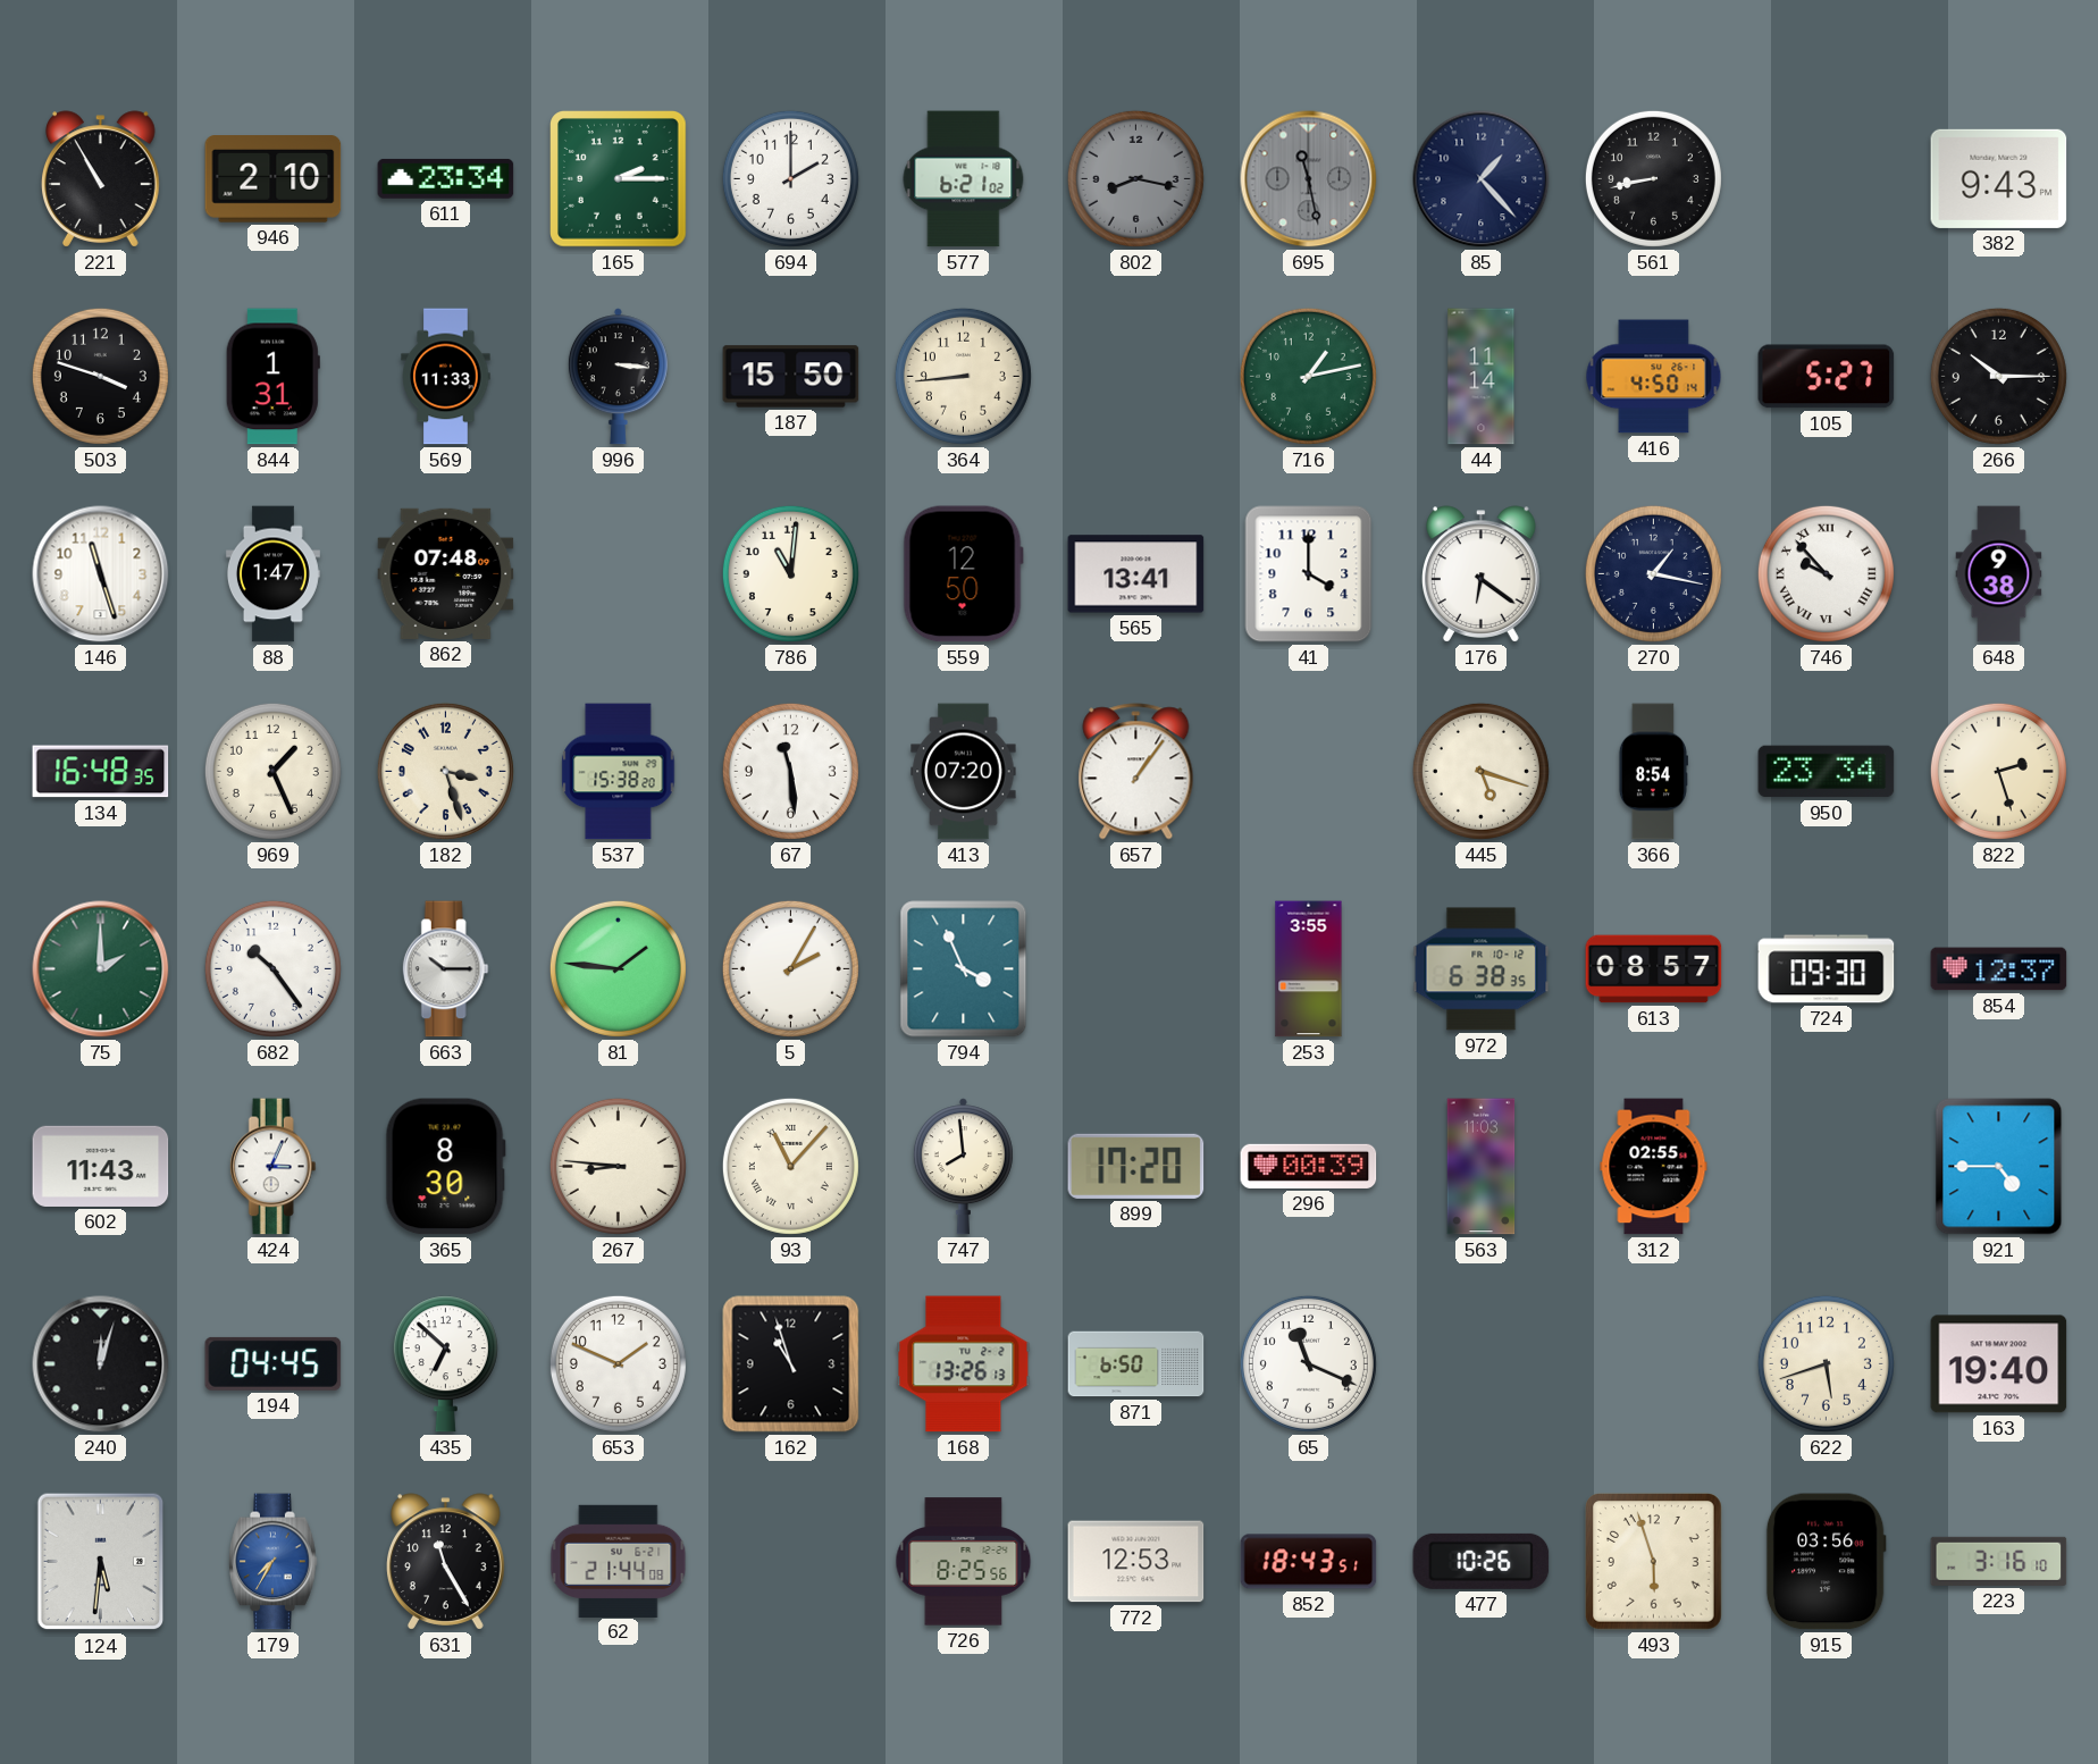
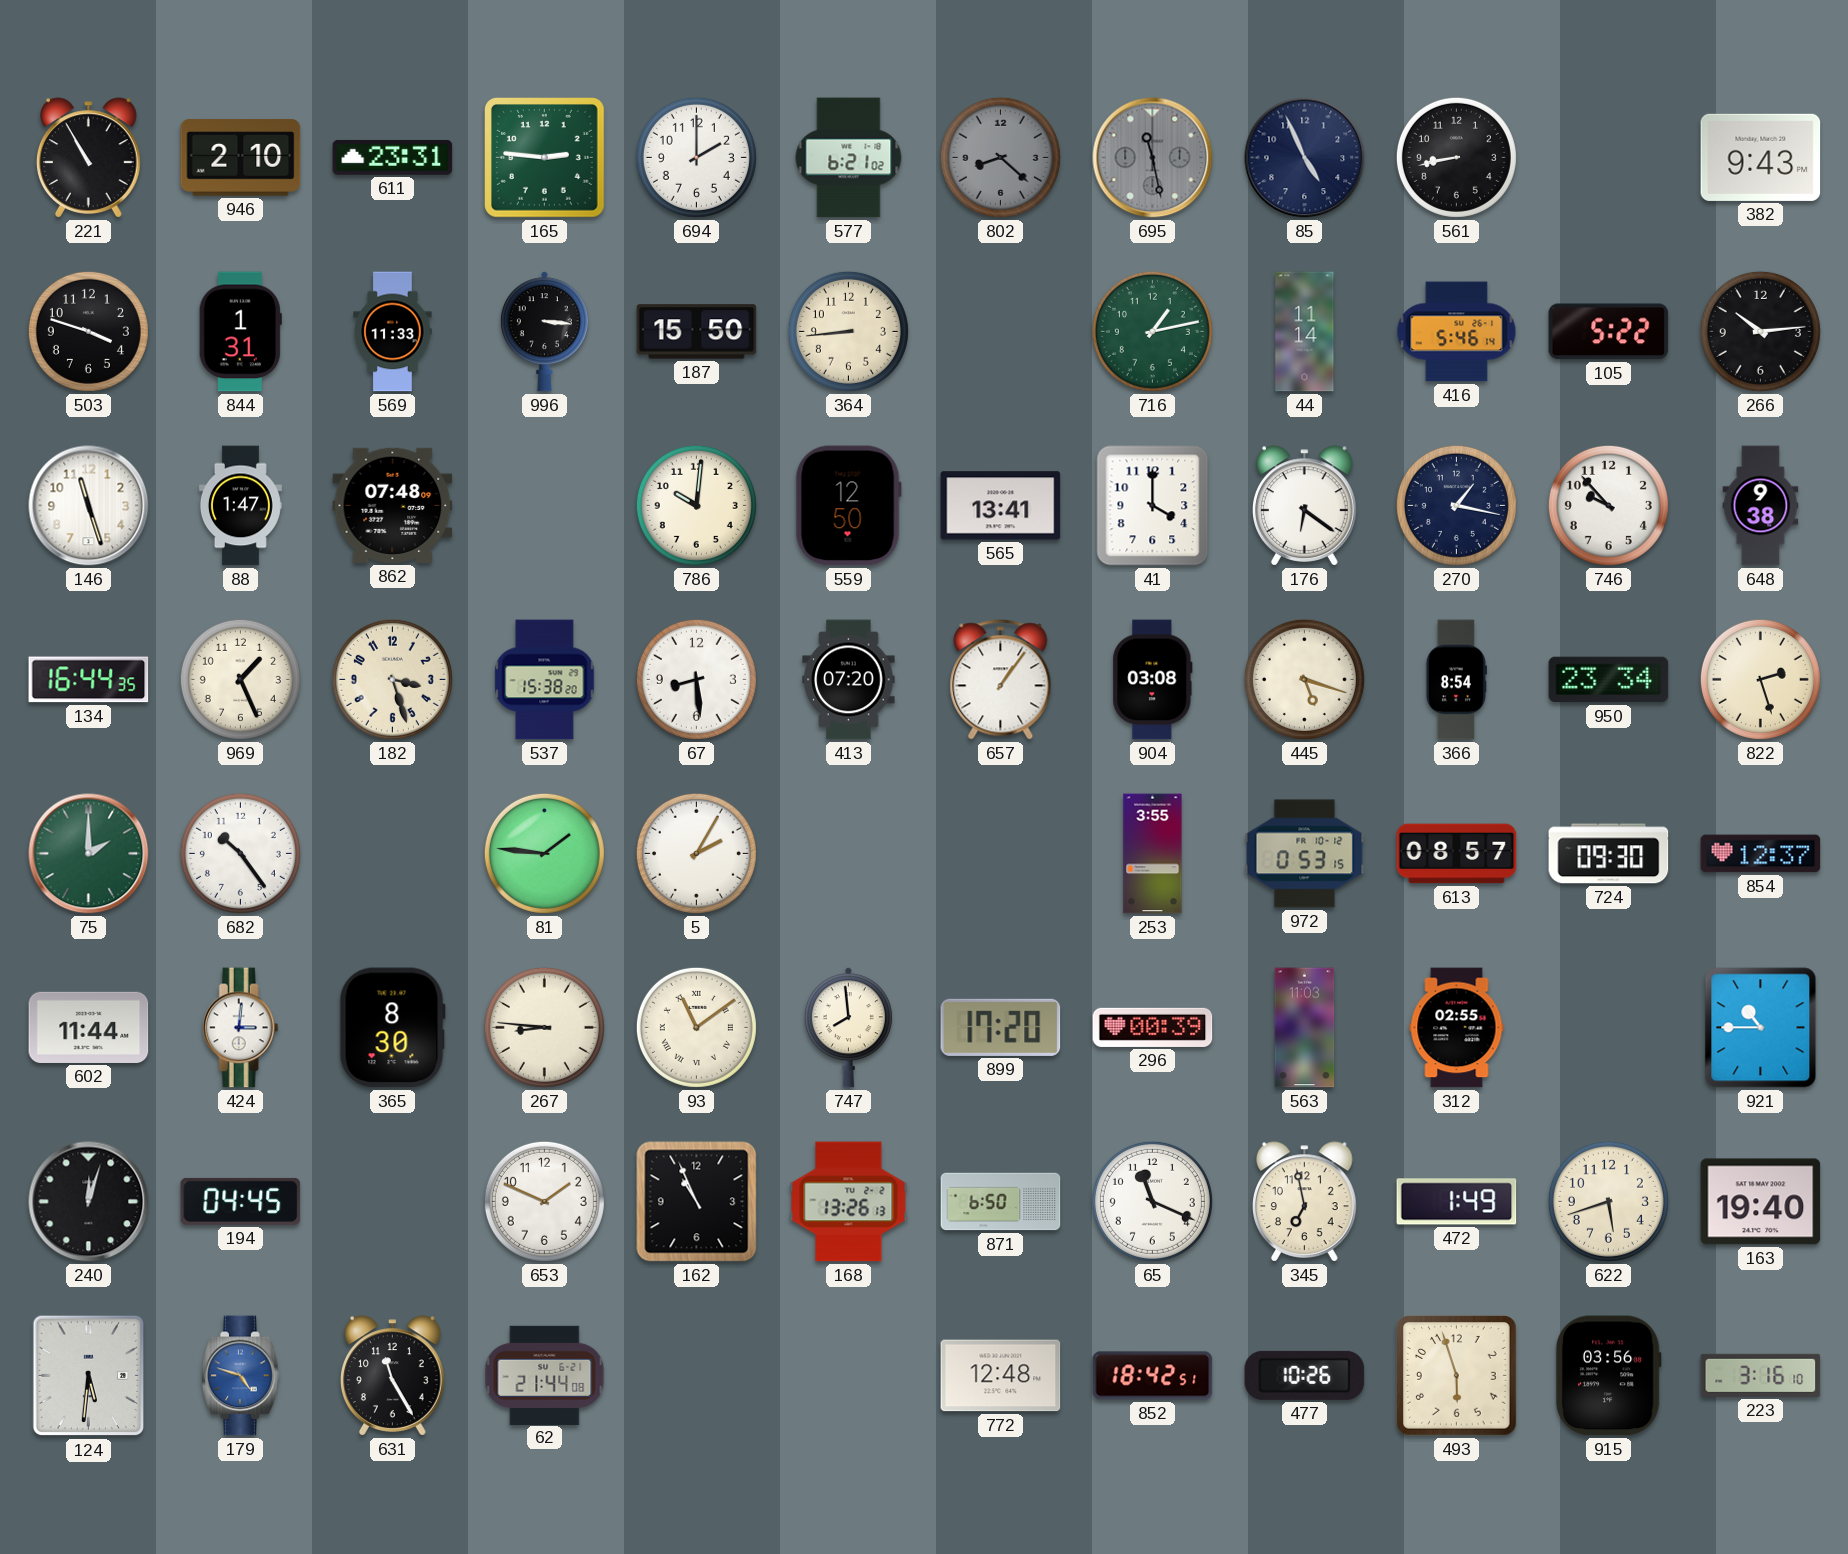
611: 23:34 -> 23:31 (393, 157)
165: 2:15 -> 2:46 (545, 158)
802: 8:17 -> 8:22 (1000, 157)
85: 1:23 -> 4:56 (1305, 158)
416: 4:50 -> 5:46 (1457, 332)
105: 5:27 -> 5:22 (1609, 332)
266: 10:15 -> 10:14 (1760, 331)
786: 11:01 -> 10:01 (696, 505)
746 numerals: Roman -> Arabic (1608, 505)
134: 16:48 -> 16:44 (89, 680)
67: 11:29 -> 8:29 (696, 679)
904: none -> 03:08 (1153, 680)
663: 10:15 -> none (445, 969)
794: 3:56 -> none (964, 969)
972: 6:38 -> 0:53 (1305, 854)
602: 11:43 -> 11:44 (89, 1027)
424: 3:04 -> 3:01 (240, 1028)
93: 11:07 -> 11:09 (696, 1027)
921: 4:45 -> 10:45 (1761, 1028)
435: 6:52 -> none (445, 1364)
162: 10:57 -> 10:56 (697, 1202)
345: none -> 6:58 (1305, 1202)
472: none -> 1:49 (1457, 1202)
179: 7:35 -> 4:48 (241, 1376)
726: 8:25 -> none (964, 1562)
772: 12:53 -> 12:48 (1001, 1376)
852: 18:43 -> 18:42 (1153, 1376)
